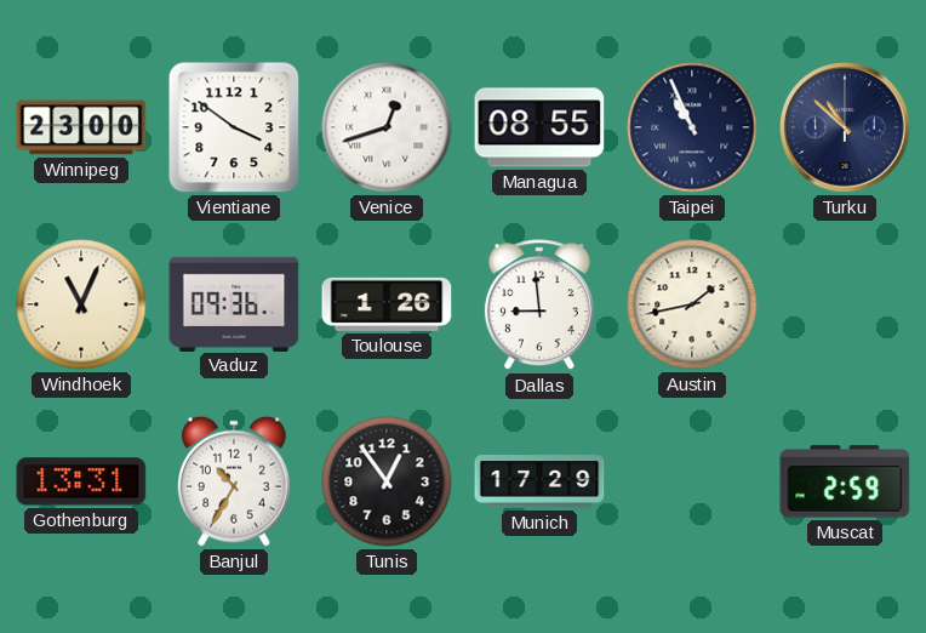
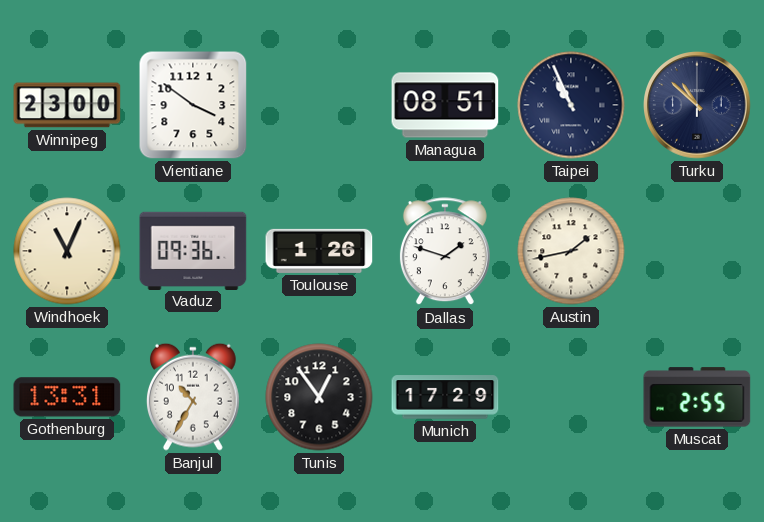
Venice: 12:42 -> none (387, 127)
Managua: 08:55 -> 08:51 (445, 105)
Dallas: 8:59 -> 1:48 (445, 252)
Muscat: 2:59 -> 2:55 (697, 397)
